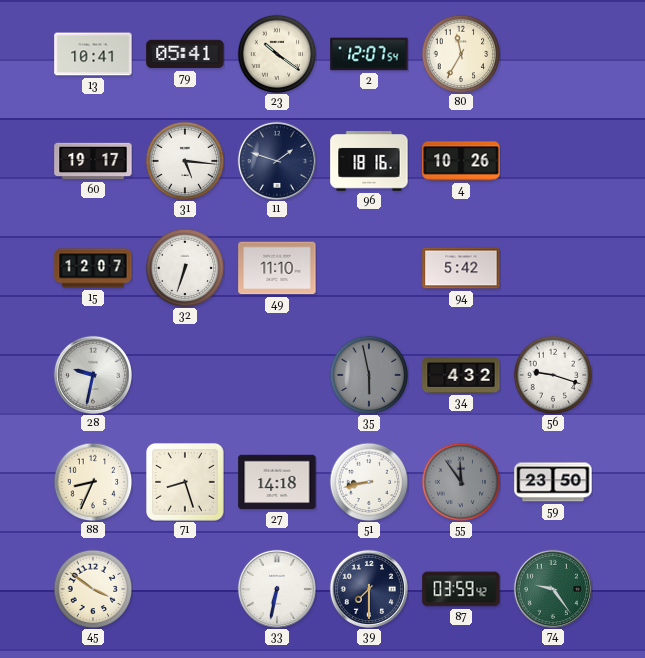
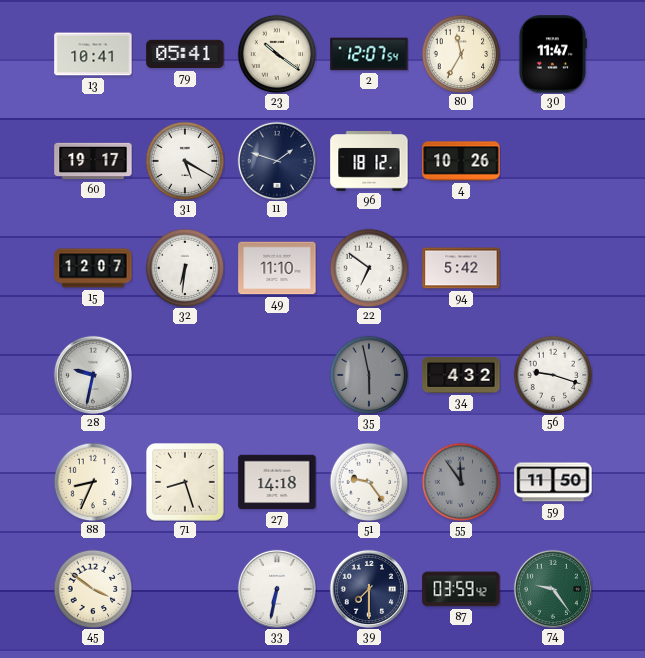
30: none -> 11:47 (552, 54)
31: 5:16 -> 5:20 (185, 161)
96: 18:16 -> 18:12 (369, 162)
32: 6:33 -> 6:31 (185, 268)
22: none -> 6:51 (369, 268)
51: 8:43 -> 9:24 (369, 482)
59: 23:50 -> 11:50 (553, 482)
